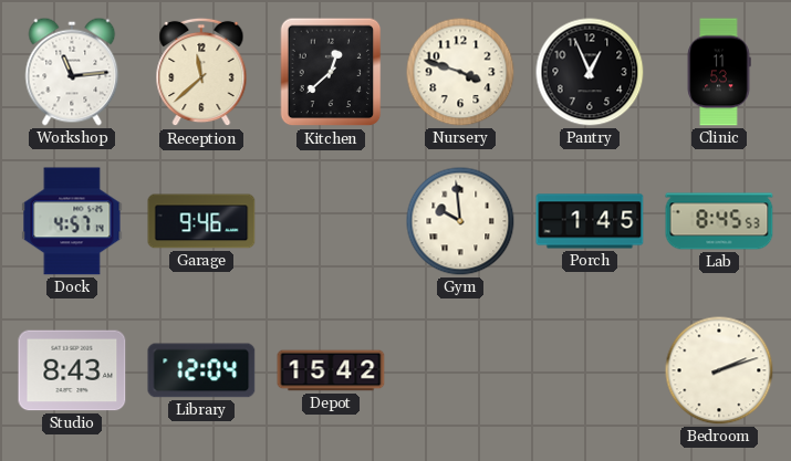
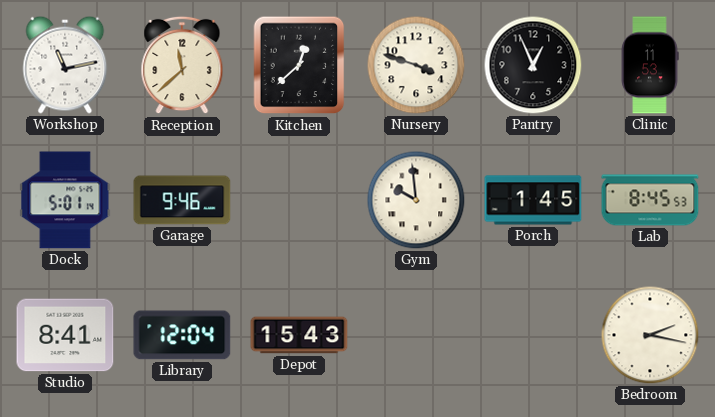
Workshop: 11:14 -> 11:13 (65, 65)
Dock: 4:57 -> 5:01 (65, 200)
Studio: 8:43 -> 8:41 (65, 335)
Depot: 15:42 -> 15:43 (299, 335)
Bedroom: 2:12 -> 2:17 (650, 335)
